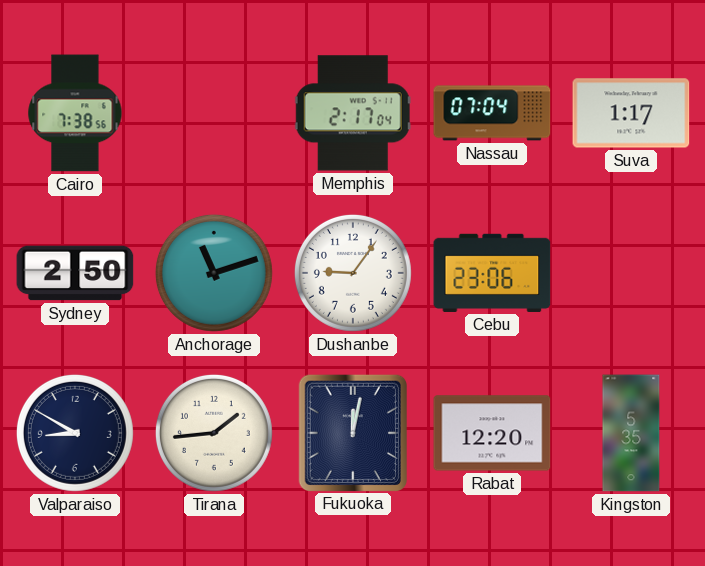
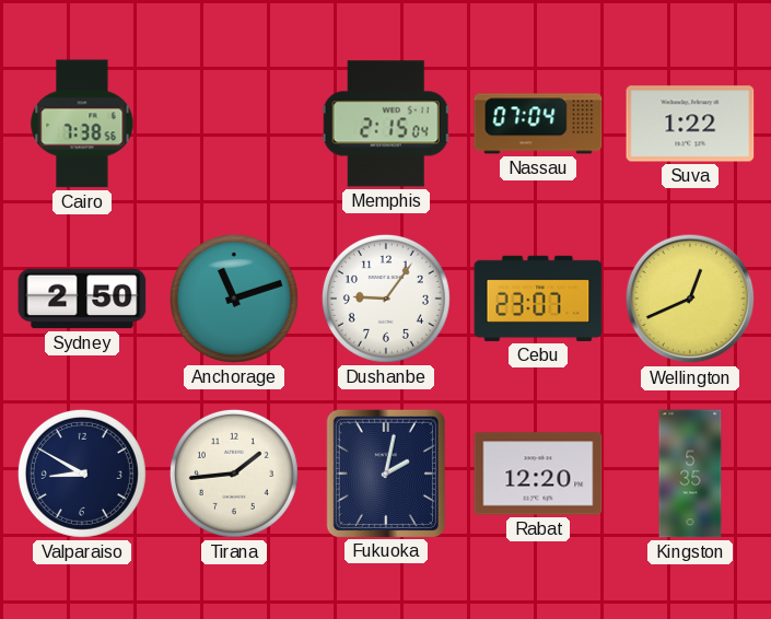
Memphis: 2:17 -> 2:15 (386, 124)
Suva: 1:17 -> 1:22 (690, 124)
Cebu: 23:06 -> 23:07 (538, 299)
Wellington: none -> 12:41 (690, 299)
Fukuoka: 12:02 -> 2:02 (386, 472)
